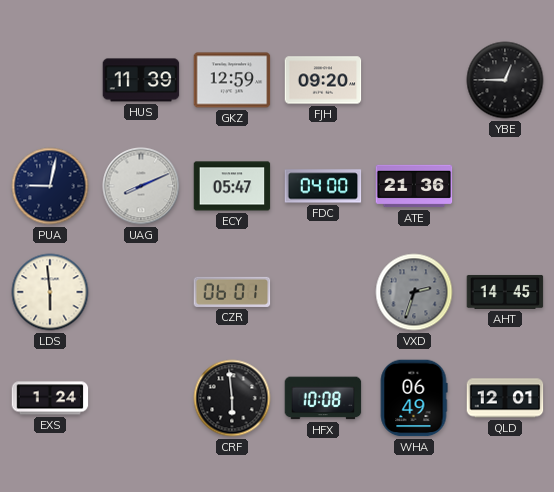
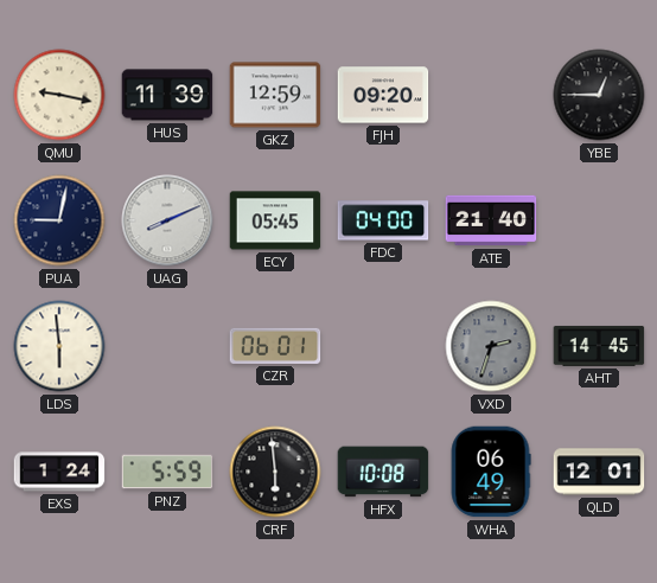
QMU: none -> 9:17 (59, 95)
ECY: 05:47 -> 05:45 (275, 220)
ATE: 21:36 -> 21:40 (491, 220)
PNZ: none -> 5:59 (167, 472)
